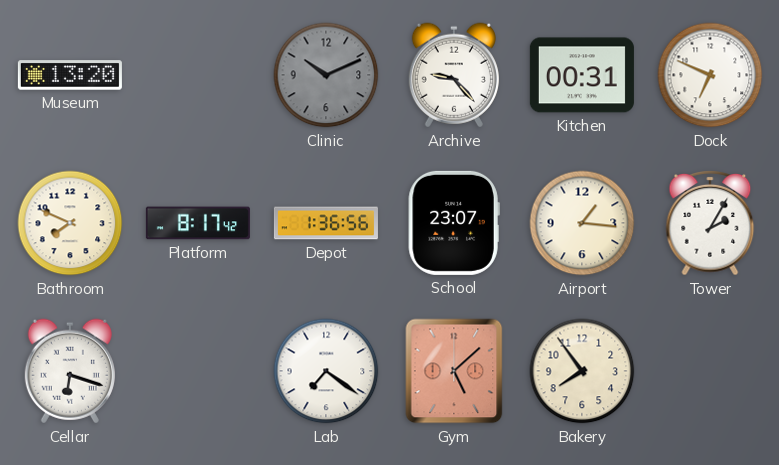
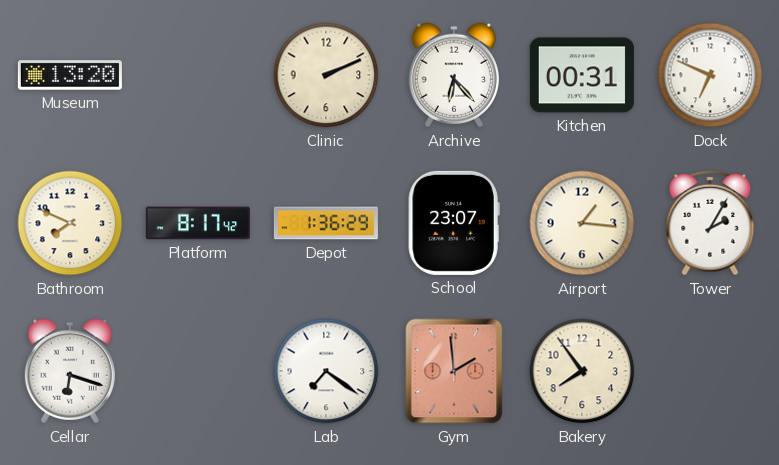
Clinic: 10:11 -> 2:11 (326, 75)
Clinic dial: grey -> cream (326, 75)
Archive: 9:23 -> 6:23 (454, 75)
Depot: 1:36:56 -> 1:36:29 (326, 223)
Gym: 5:08 -> 1:59 (454, 371)
